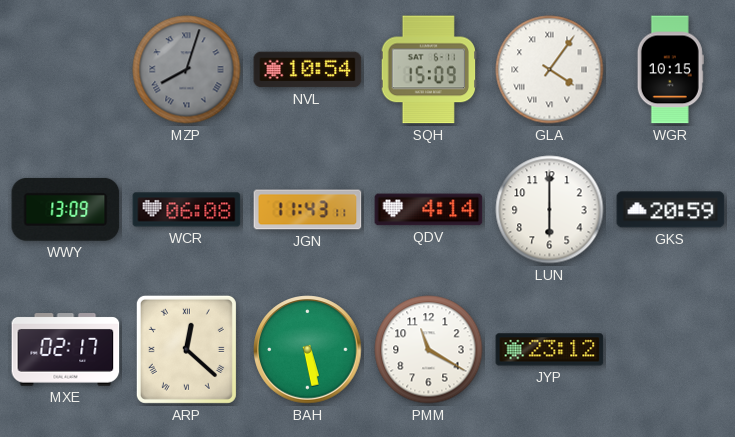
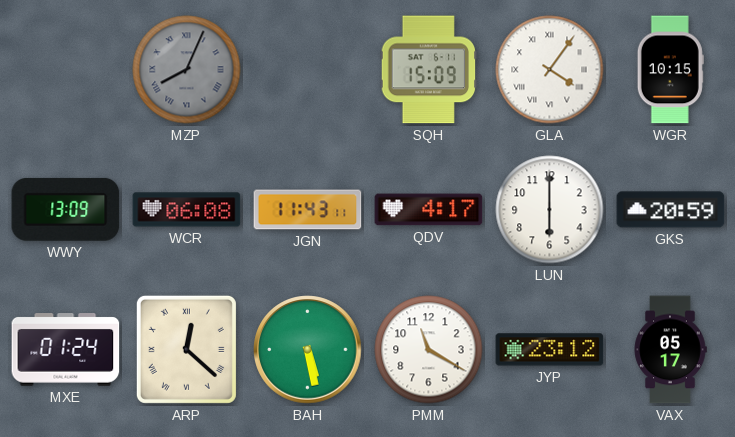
MZP: 8:03 -> 8:04 (187, 70)
NVL: 10:54 -> none (308, 70)
QDV: 4:14 -> 4:17 (429, 210)
MXE: 02:17 -> 01:24 (66, 350)
VAX: none -> 05:17 (670, 350)
